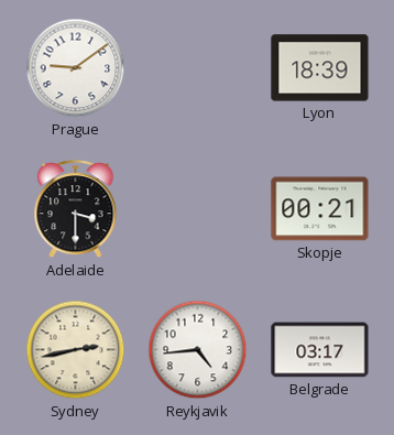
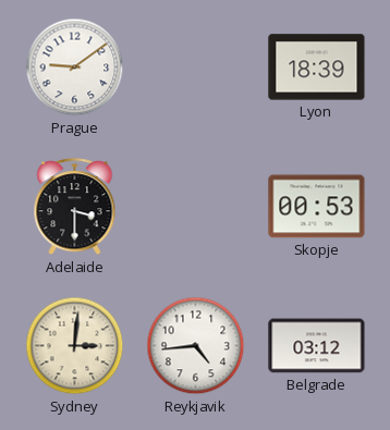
Skopje: 00:21 -> 00:53 (317, 207)
Sydney: 2:43 -> 3:01 (75, 346)
Belgrade: 03:17 -> 03:12 (317, 346)
